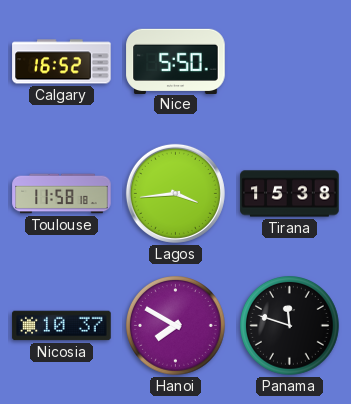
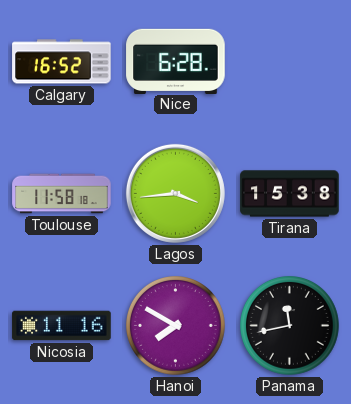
Nice: 5:50 -> 6:28 (176, 61)
Nicosia: 10:37 -> 11:16 (62, 326)
Panama: 11:48 -> 11:43 (290, 326)
